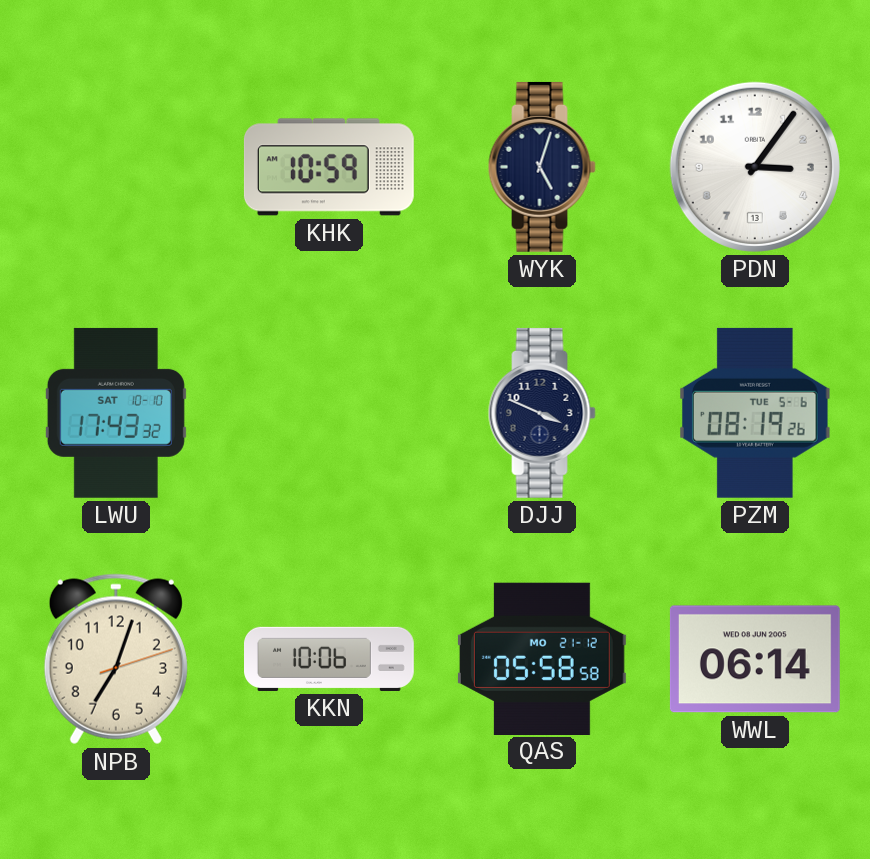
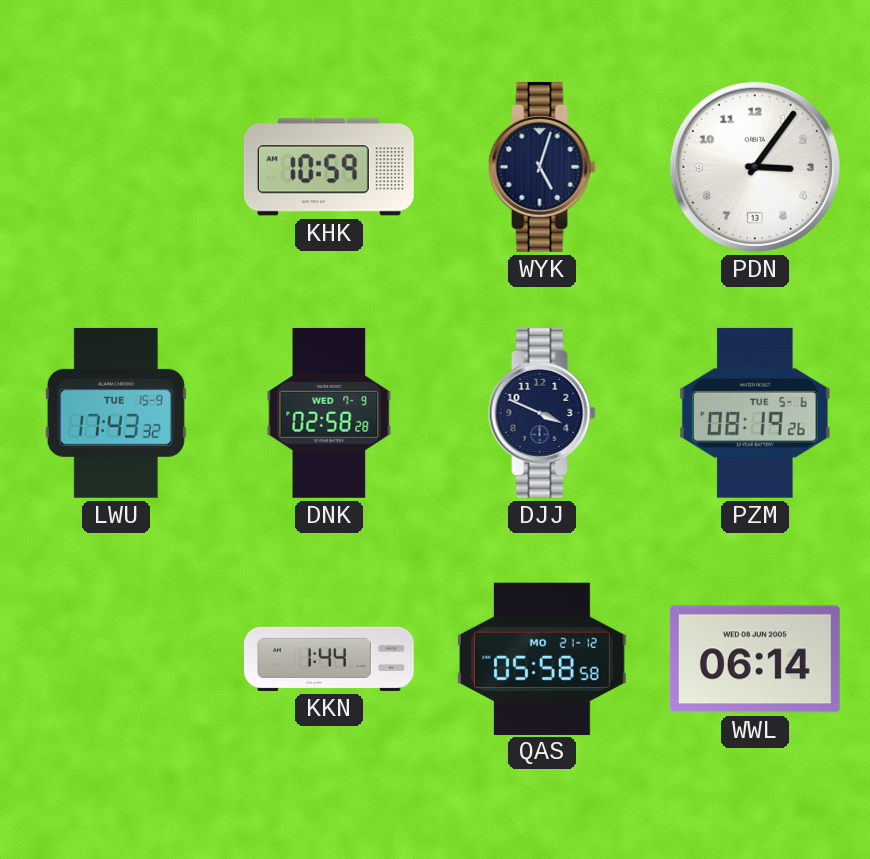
LWU date: SAT 10-10 -> TUE 15-9 (116, 413)
DNK: none -> 02:58 (329, 413)
NPB: 7:03 -> none (116, 659)
KKN: 10:06 -> 1:44 (330, 659)
